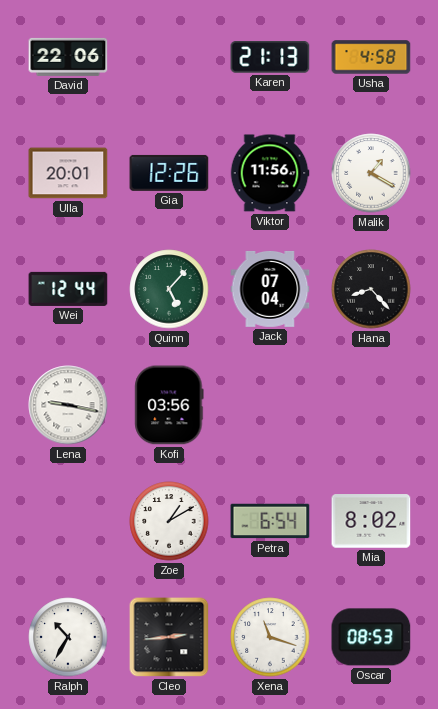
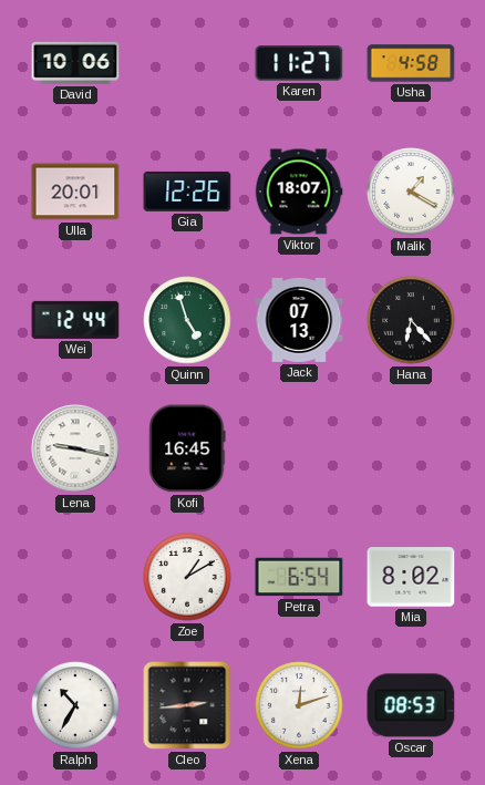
David: 22:06 -> 10:06 (75, 63)
Karen: 21:13 -> 11:27 (299, 63)
Viktor: 11:56 -> 18:07 (299, 192)
Quinn: 5:07 -> 4:57 (187, 320)
Jack: 07:04 -> 07:13 (299, 320)
Hana: 8:23 -> 6:23 (411, 320)
Kofi: 03:56 -> 16:45 (187, 448)
Xena: 11:18 -> 12:12 (299, 705)
